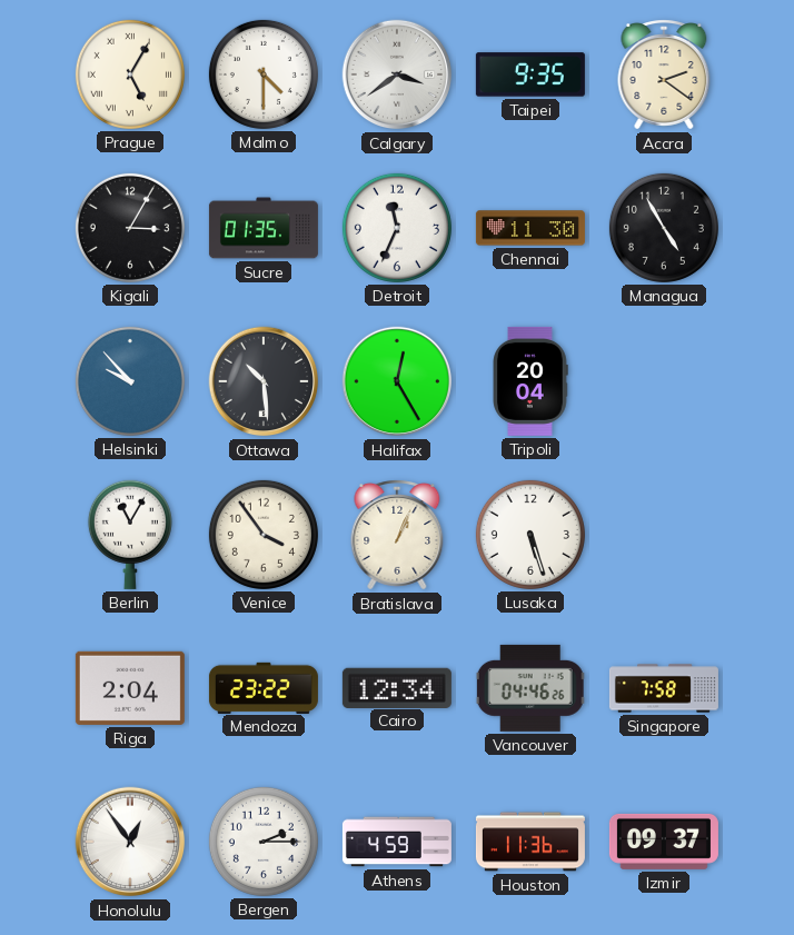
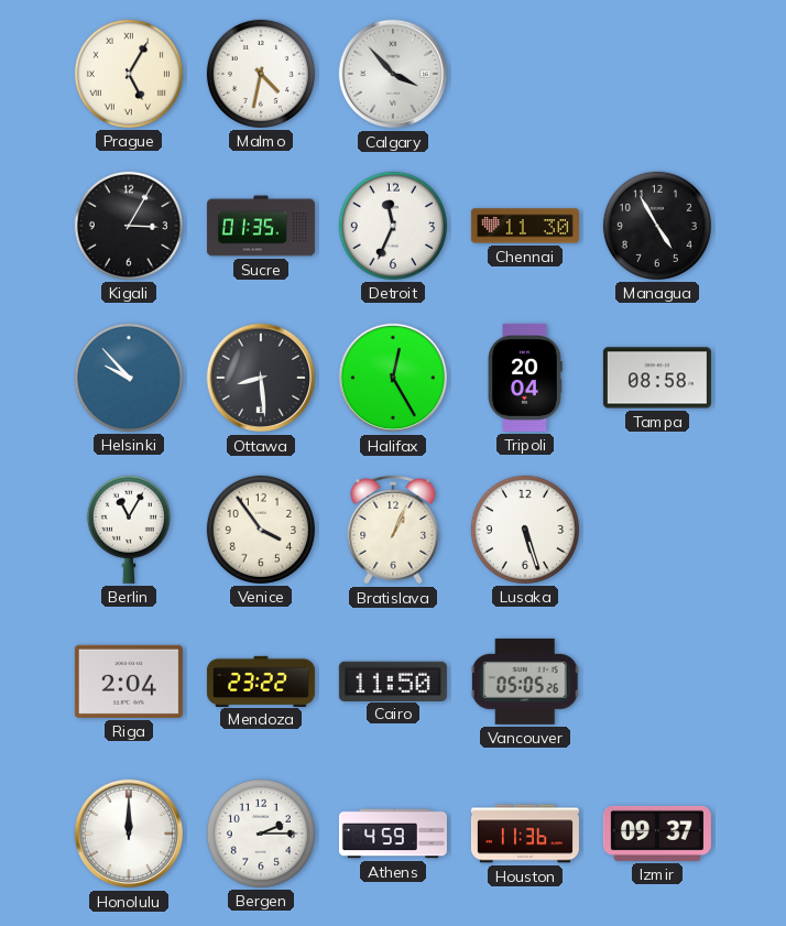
Malmo: 4:30 -> 4:32 (261, 74)
Calgary: 3:39 -> 3:53 (393, 74)
Taipei: 9:35 -> none (530, 74)
Accra: 2:21 -> none (664, 74)
Ottawa: 10:29 -> 8:29 (261, 378)
Tampa: none -> 08:58 (657, 378)
Cairo: 12:34 -> 11:50 (393, 680)
Vancouver: 04:46 -> 05:05 (525, 682)
Singapore: 7:58 -> none (664, 688)
Honolulu: 12:54 -> 12:00 (129, 834)
